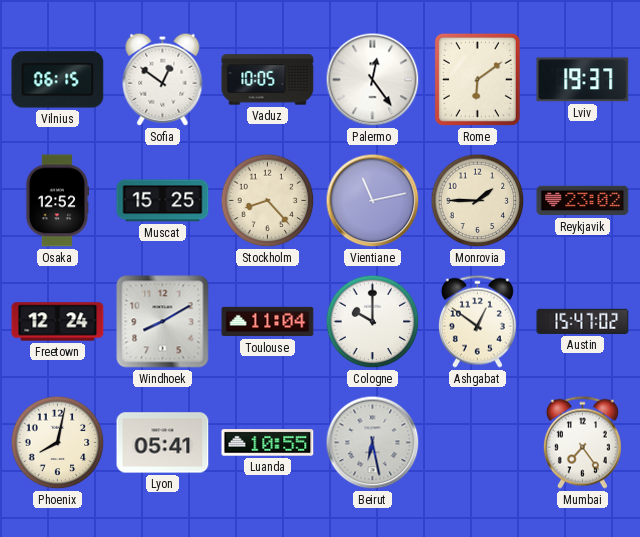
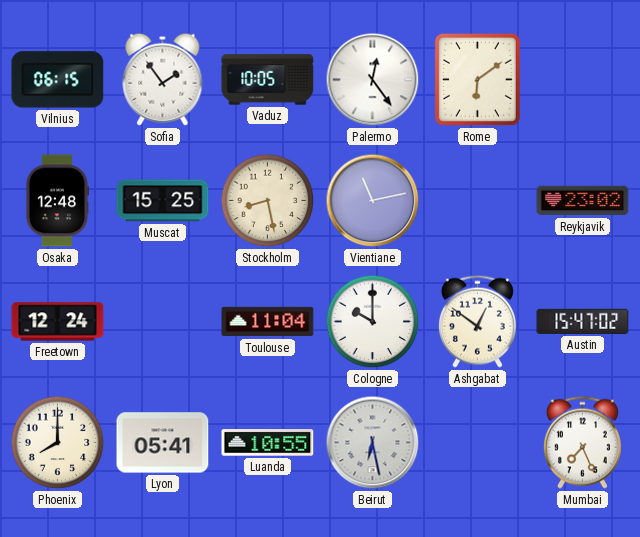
Sofia: 12:51 -> 1:54 (163, 79)
Lviv: 19:37 -> none (583, 80)
Osaka: 12:52 -> 12:48 (57, 201)
Stockholm: 8:23 -> 8:28 (268, 201)
Monrovia: 1:45 -> none (478, 201)
Windhoek: 8:10 -> none (163, 322)
Phoenix: 8:02 -> 8:00 (58, 443)
Mumbai: 7:24 -> 7:26 (582, 442)
